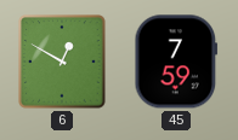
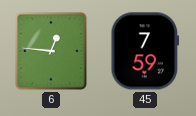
6: 12:50 -> 12:46 (51, 51)
